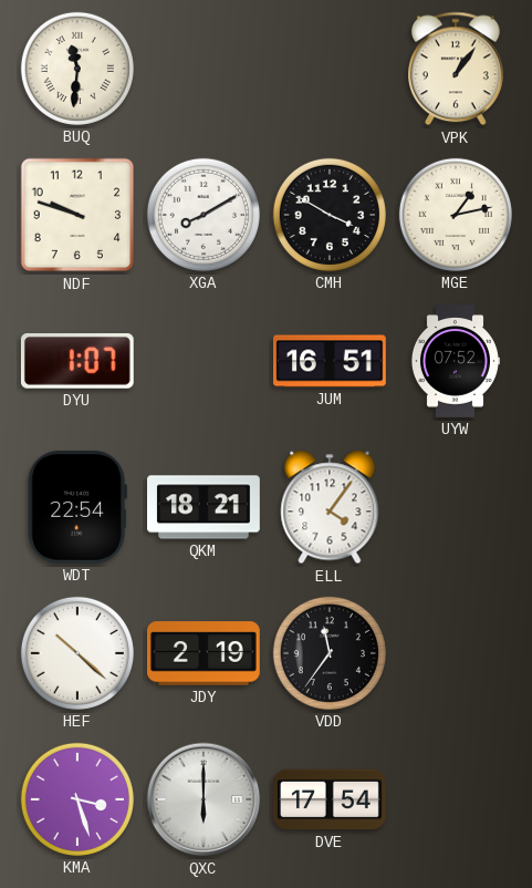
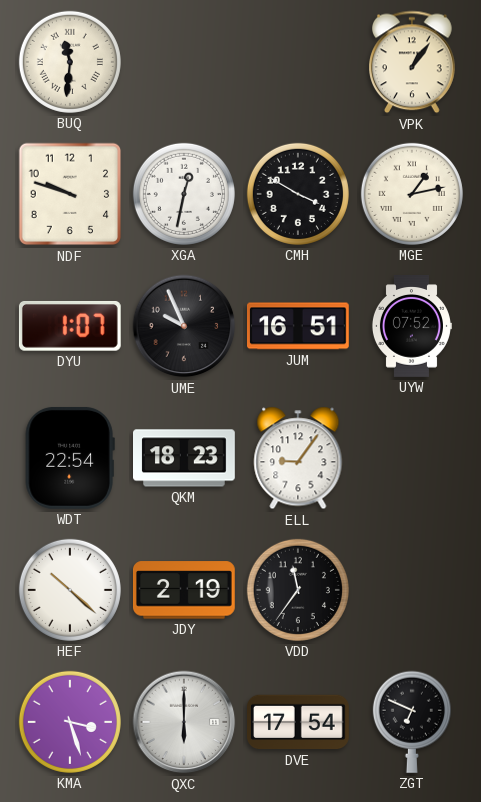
XGA: 8:10 -> 12:32 (184, 194)
UME: none -> 9:56 (184, 326)
QKM: 18:21 -> 18:23 (185, 458)
ELL: 4:06 -> 9:06 (298, 458)
ZGT: none -> 6:49 (412, 722)
